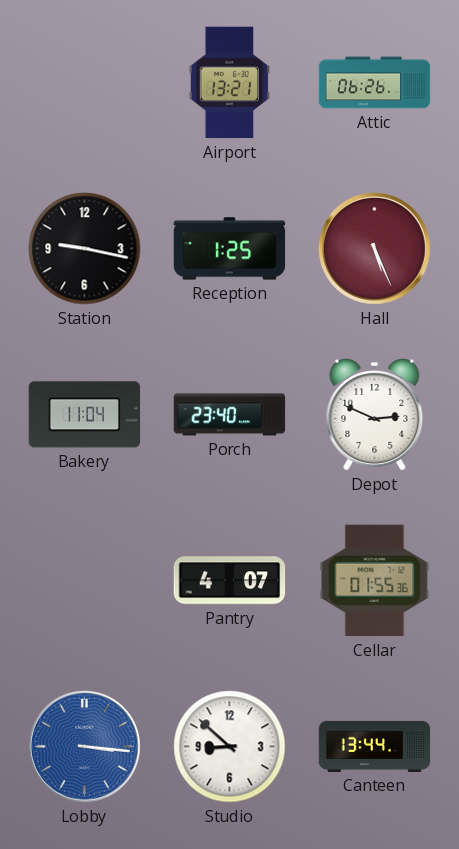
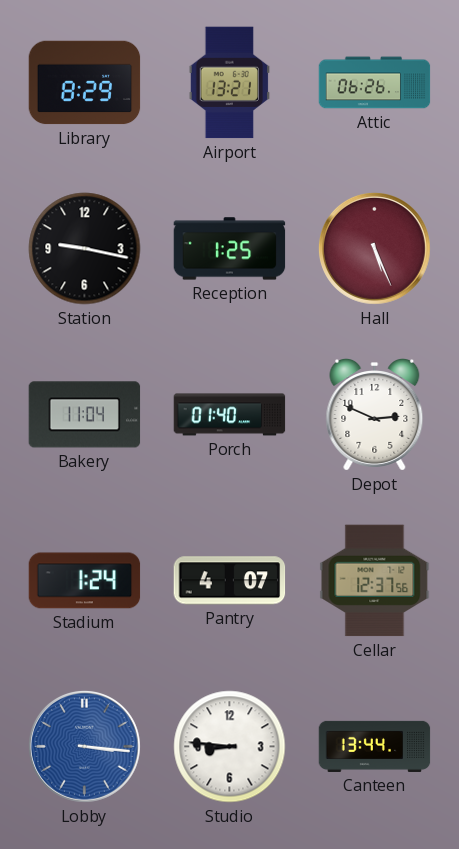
Library: none -> 8:29 (85, 83)
Porch: 23:40 -> 01:40 (230, 415)
Stadium: none -> 1:24 (85, 581)
Cellar: 01:55 -> 12:37 (375, 581)
Studio: 8:52 -> 8:46 (230, 747)
